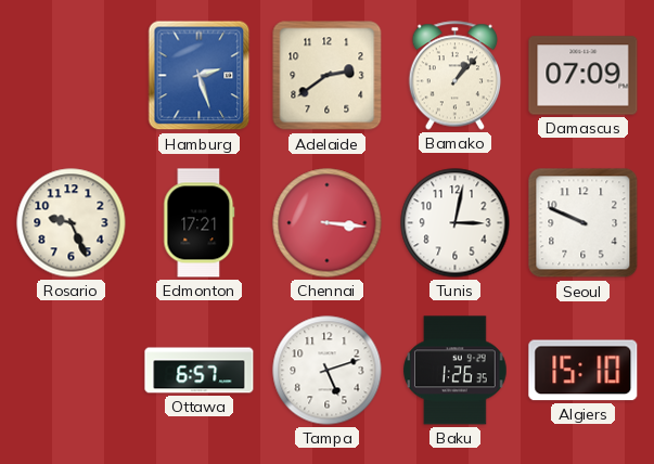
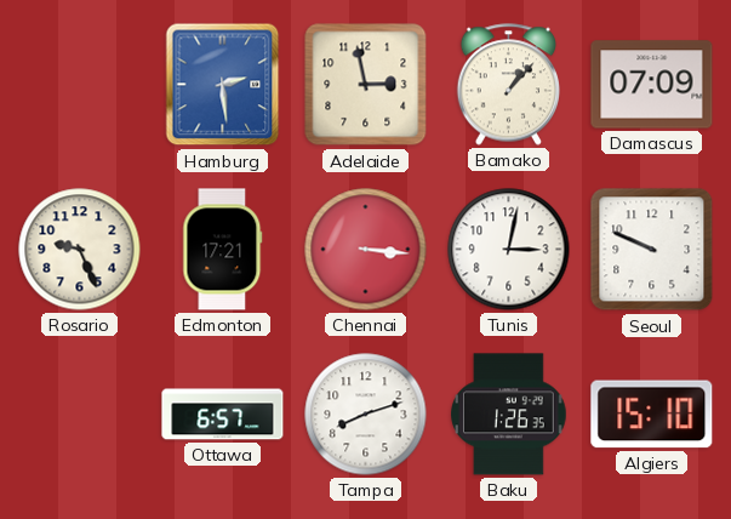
Hamburg: 2:27 -> 2:29 (223, 85)
Adelaide: 2:39 -> 2:58 (366, 85)
Tampa: 5:12 -> 8:12 (366, 415)
